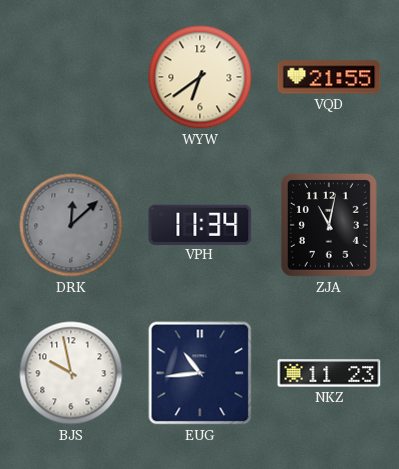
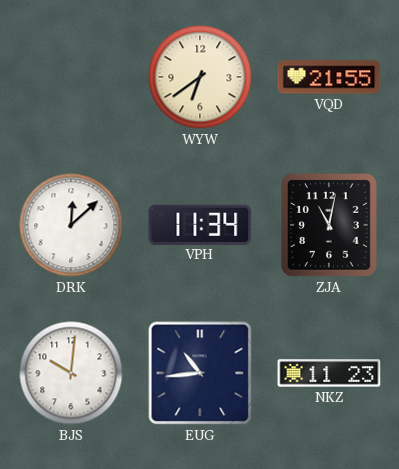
DRK dial: grey -> white (71, 225)
BJS: 9:58 -> 10:01 (71, 373)
